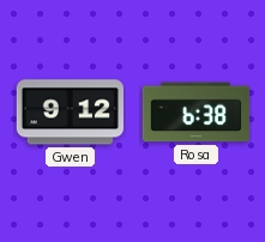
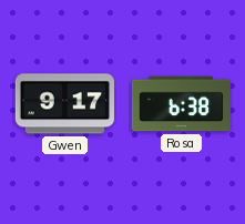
Gwen: 9:12 -> 9:17 (64, 104)
